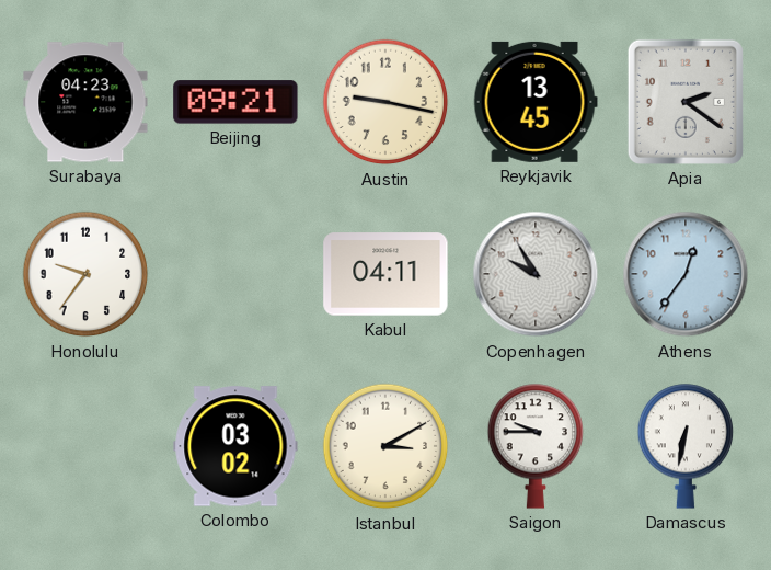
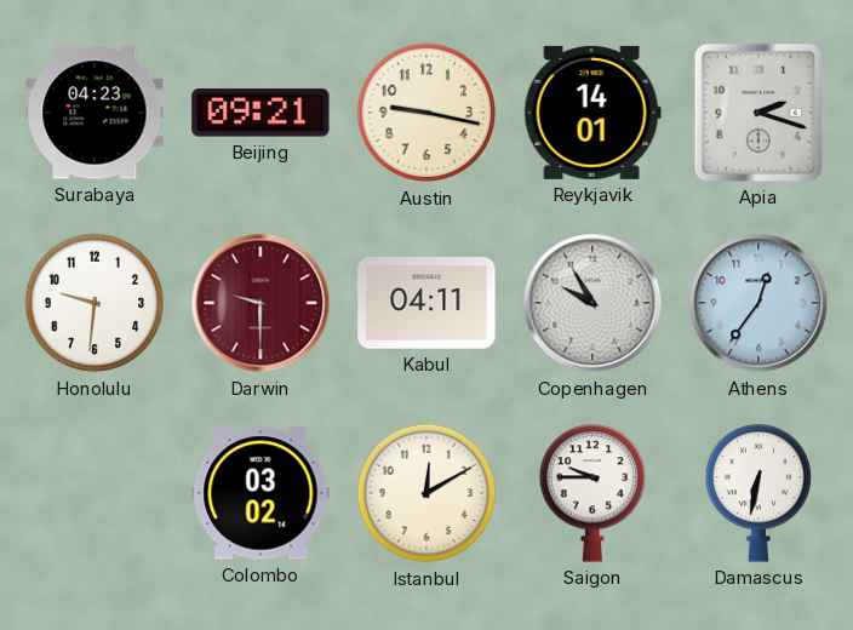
Reykjavik: 13:45 -> 14:01 (592, 113)
Apia: 2:21 -> 2:18 (758, 113)
Honolulu: 9:36 -> 9:31 (95, 303)
Darwin: none -> 9:30 (261, 303)
Istanbul: 3:10 -> 12:10 (426, 493)
